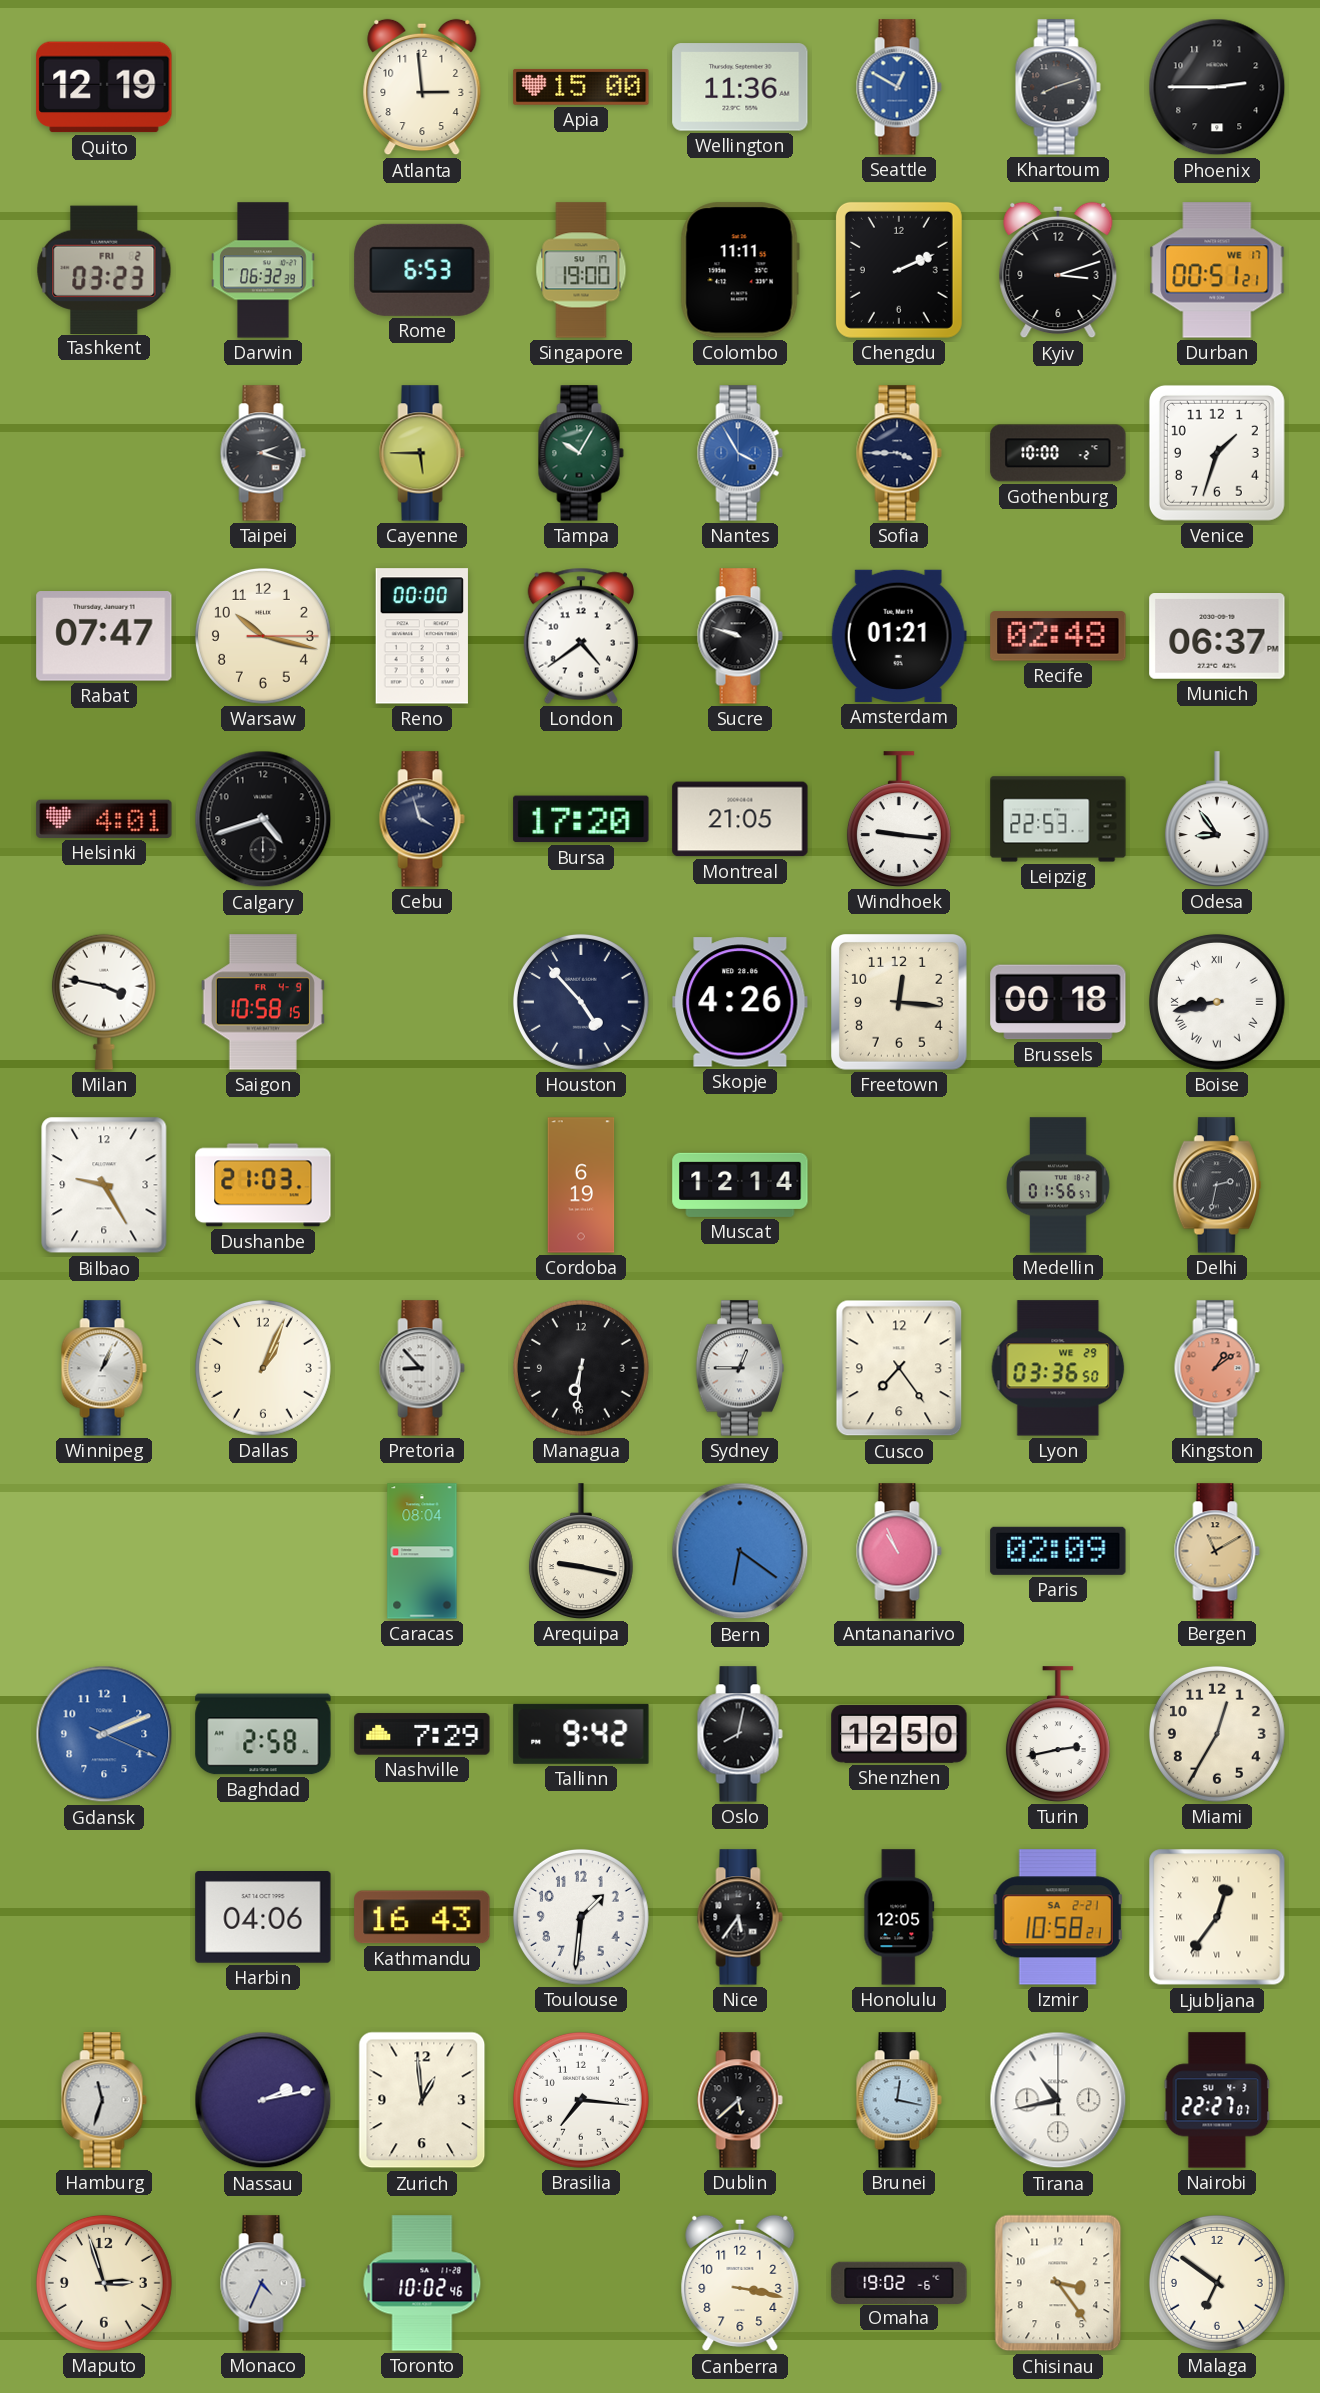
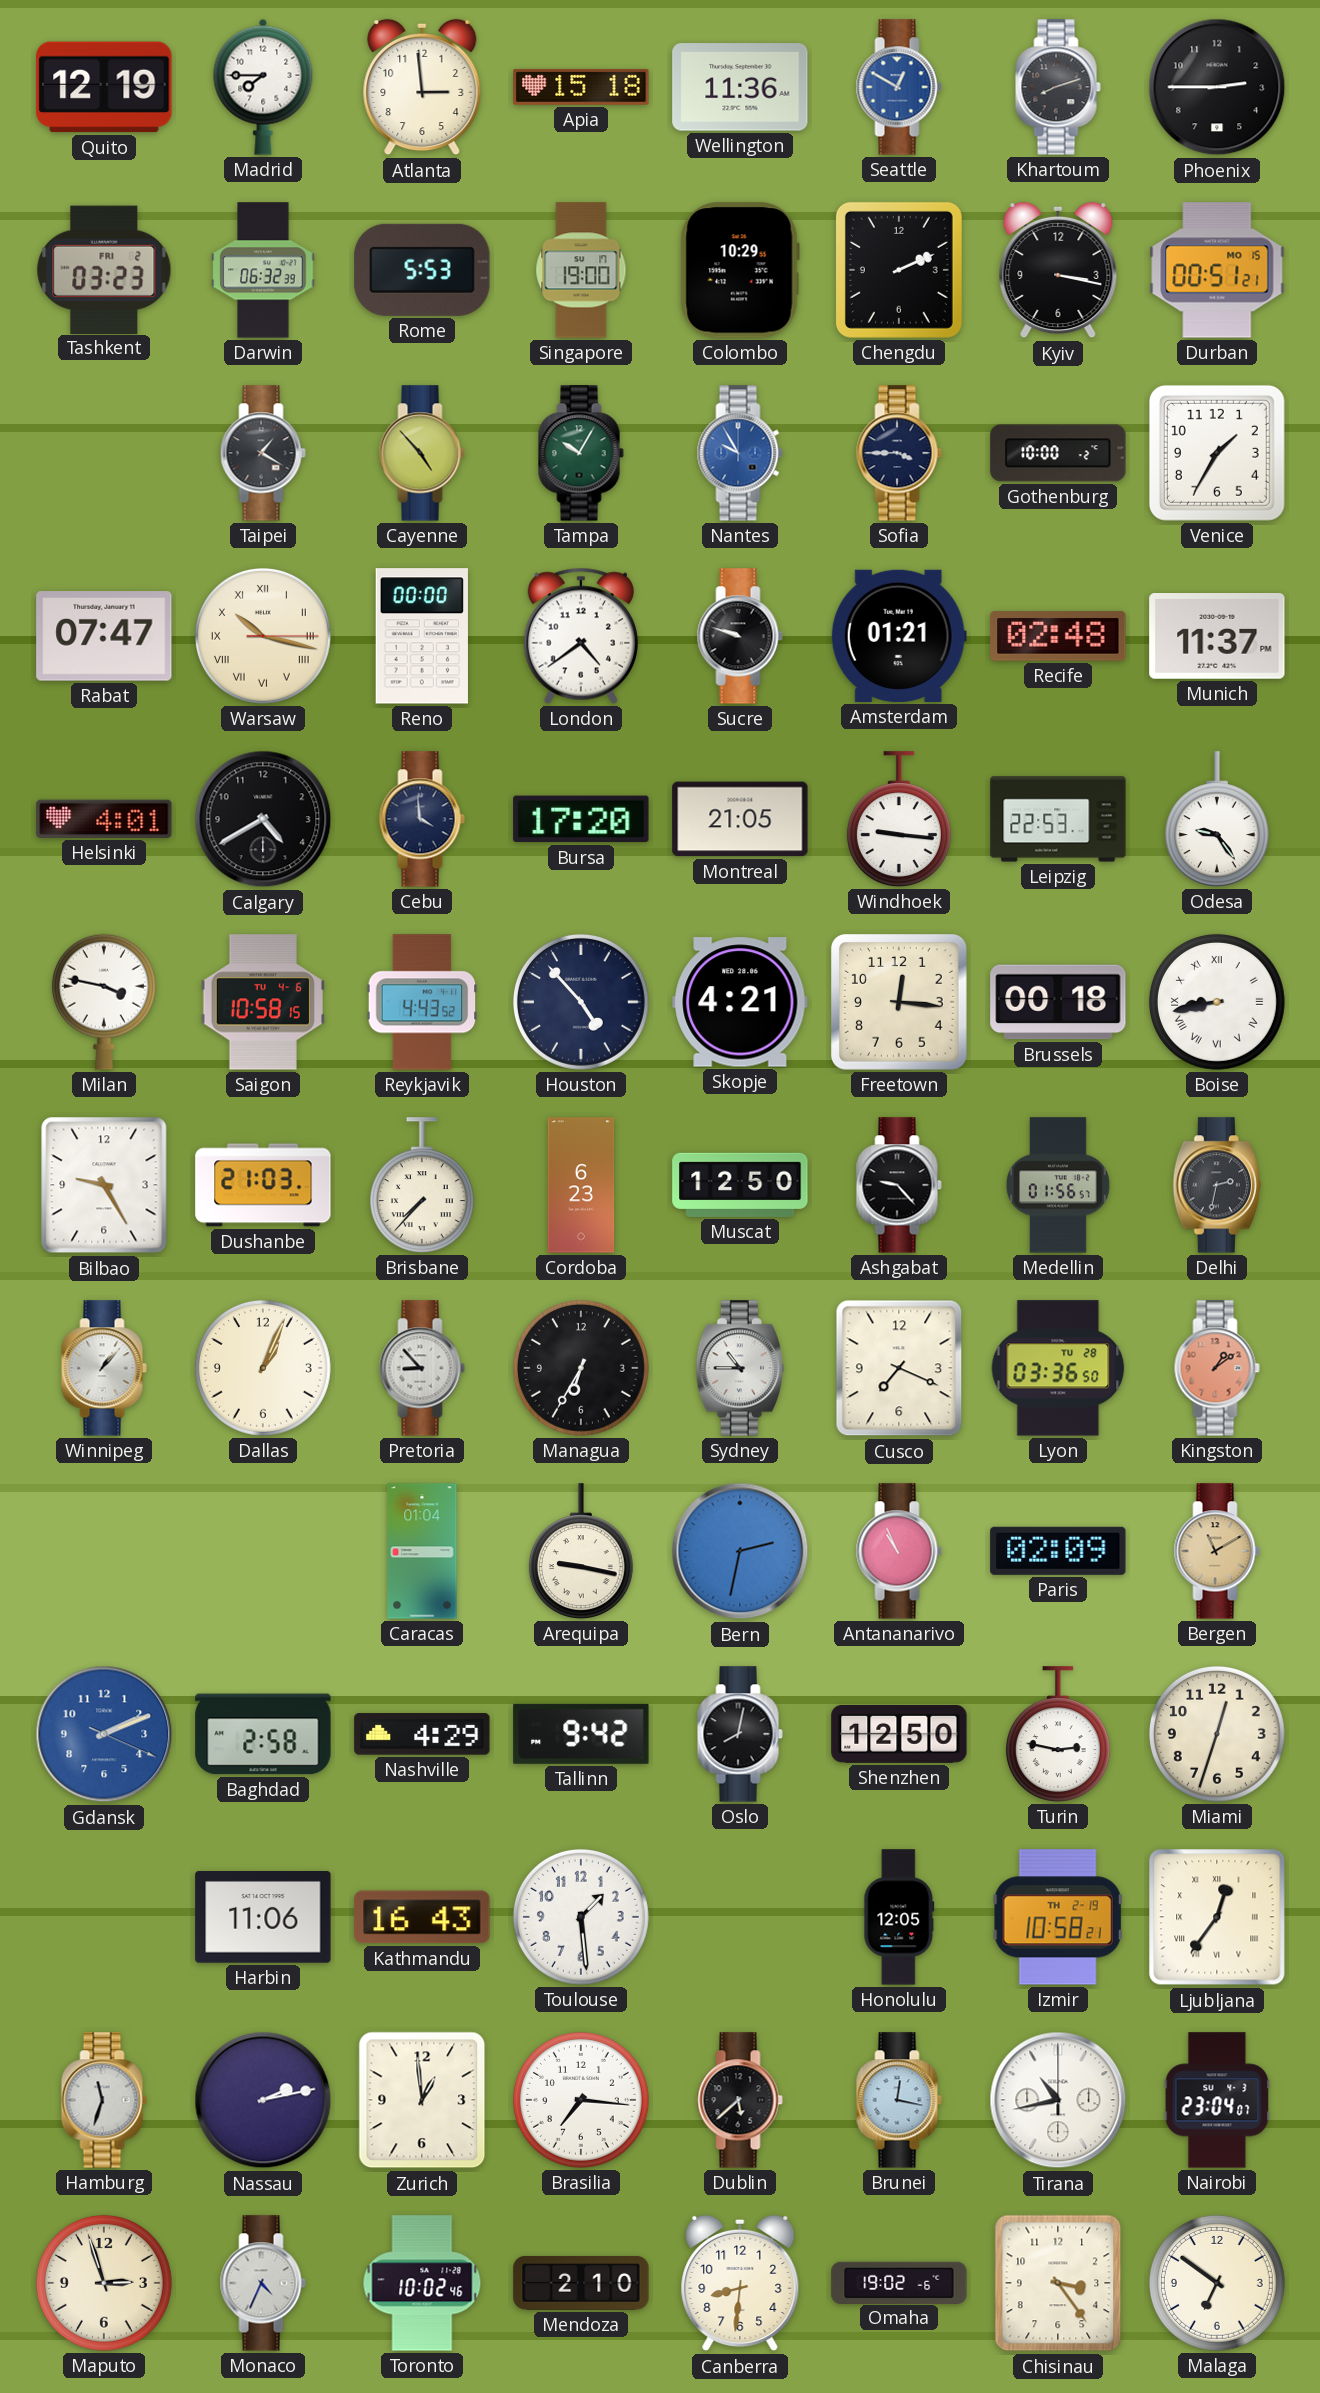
Madrid: none -> 7:45 (263, 87)
Apia: 15:00 -> 15:18 (581, 87)
Rome: 6:53 -> 5:53 (422, 270)
Colombo: 11:11 -> 10:29 (740, 270)
Kyiv: 3:12 -> 3:17 (1058, 270)
Durban date: WE 17 -> MO 15 (1217, 270)
Taipei: 2:18 -> 1:20 (263, 453)
Cayenne: 5:45 -> 4:53 (422, 453)
Nantes: 3:55 -> 9:55 (740, 453)
Venice: 1:33 -> 1:35 (1217, 453)
Warsaw numerals: Arabic -> Roman (263, 636)
Munich: 06:37 -> 11:37 (1217, 637)
Calgary: 4:42 -> 4:40 (263, 819)
Cebu: 3:57 -> 3:59 (422, 819)
Odesa: 8:54 -> 9:24 (1217, 819)
Saigon date: FR 4-9 -> TU 4-6 (263, 1002)
Reykjavik: none -> 4:43 (422, 1002)
Skopje: 4:26 -> 4:21 (740, 1002)
Brisbane: none -> 7:37 (422, 1185)
Cordoba: 6:19 -> 6:23 (581, 1185)
Muscat: 12:14 -> 12:50 (740, 1185)
Ashgabat: none -> 9:23 (899, 1185)
Winnipeg: 1:04 -> 1:07 (104, 1368)
Managua: 6:31 -> 6:35 (581, 1368)
Sydney: 12:45 -> 10:45 (740, 1368)
Cusco: 7:24 -> 7:19 (899, 1368)
Lyon date: WE 29 -> TU 28 (1058, 1368)
Caracas: 08:04 -> 01:04 (422, 1551)
Bern: 6:21 -> 2:32 (740, 1551)
Nashville: 7:29 -> 4:29 (422, 1734)
Turin: 2:43 -> 2:47 (1058, 1734)
Miami: 12:35 -> 12:33 (1217, 1734)
Harbin: 04:06 -> 11:06 (263, 1917)
Toulouse: 1:31 -> 1:29 (581, 1917)
Nice: 5:36 -> none (740, 1917)
Izmir date: SA 2-21 -> TH 2-19 (1058, 1917)
Nairobi: 22:27 -> 23:04 (1217, 2100)
Mendoza: none -> 2:10 (581, 2283)
Canberra: 3:17 -> 8:31 (740, 2283)
